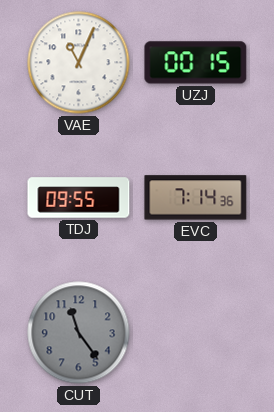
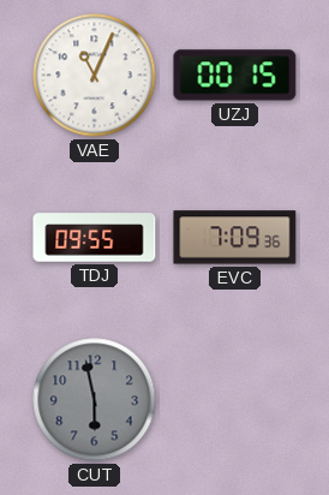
EVC: 7:14 -> 7:09 (235, 238)
CUT: 11:24 -> 5:58 (95, 400)
